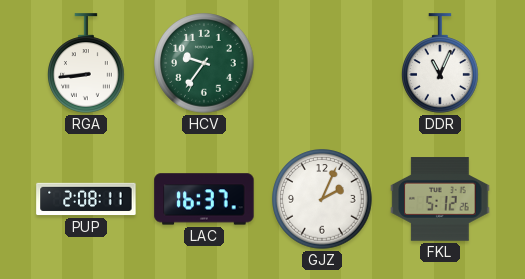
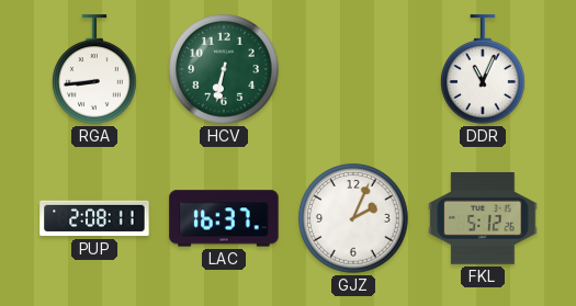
HCV: 9:36 -> 6:32 (224, 69)
